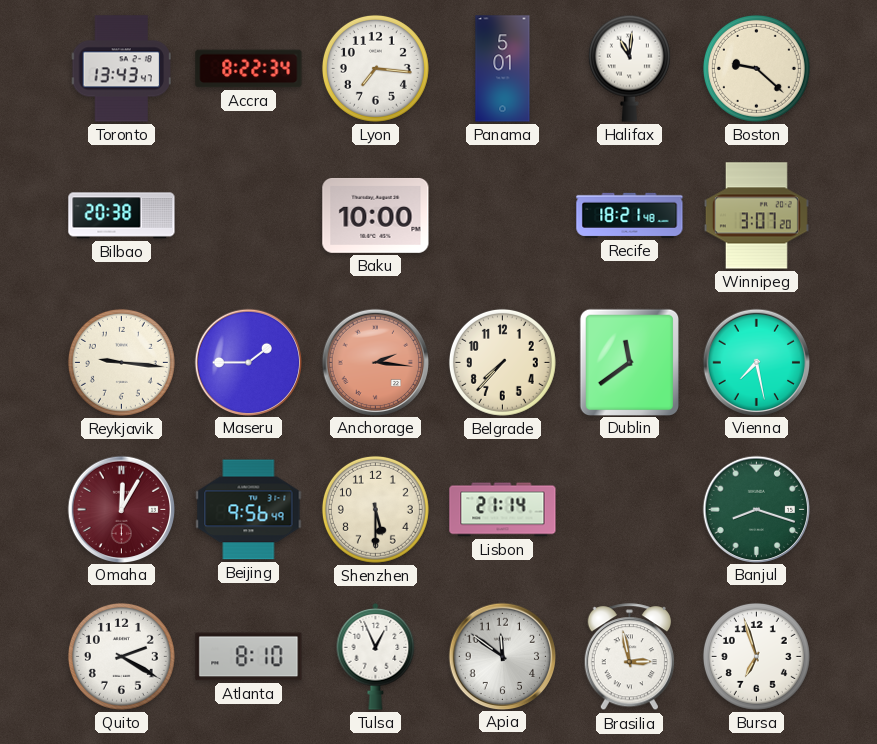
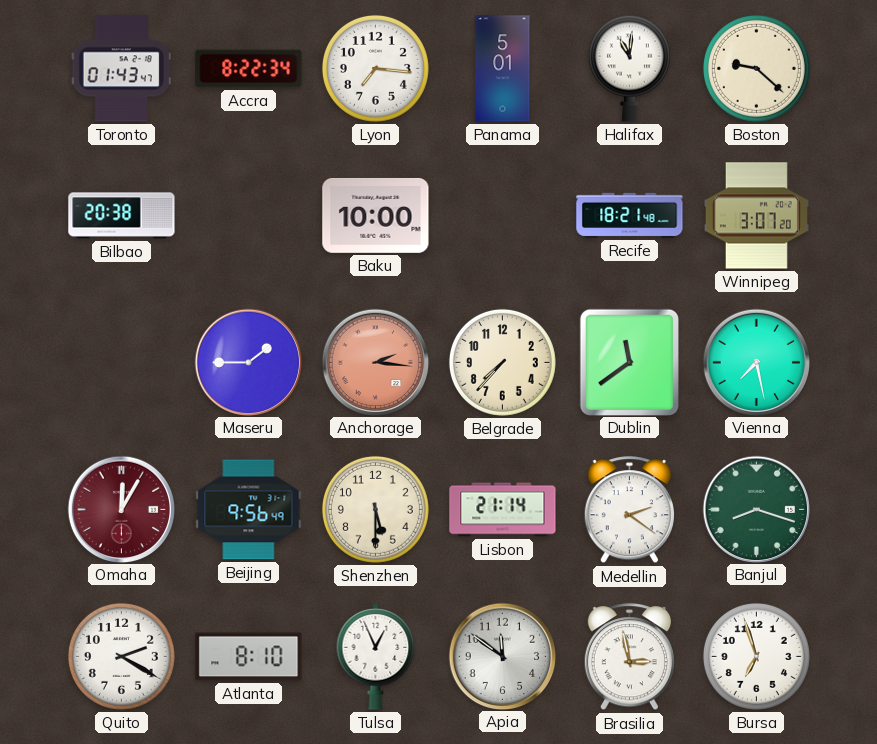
Toronto: 13:43 -> 01:43 (121, 69)
Reykjavik: 9:16 -> none (121, 362)
Medellin: none -> 2:21 (629, 510)
